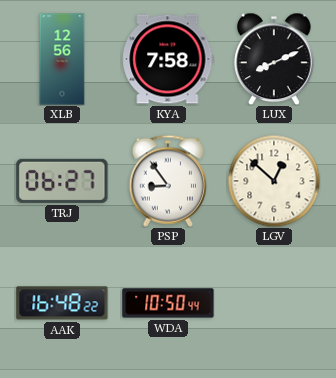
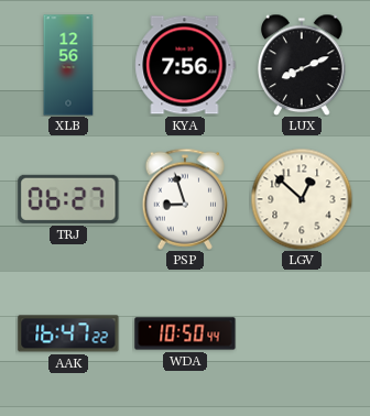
KYA: 7:58 -> 7:56 (185, 65)
PSP: 8:54 -> 8:57 (184, 199)
AAK: 16:48 -> 16:47 (68, 333)
